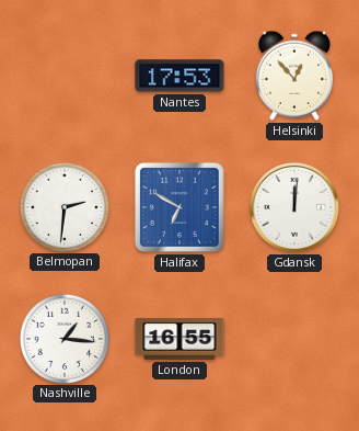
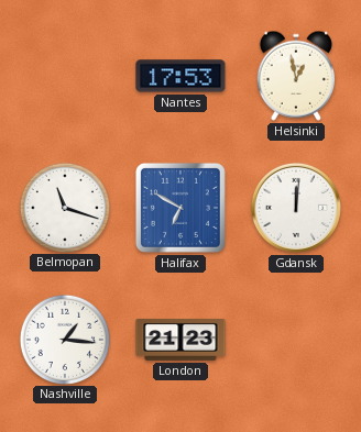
Helsinki: 12:53 -> 12:58 (296, 76)
Belmopan: 2:31 -> 11:18 (64, 207)
London: 16:55 -> 21:23 (180, 340)
